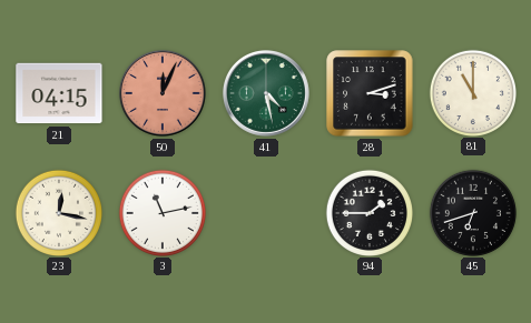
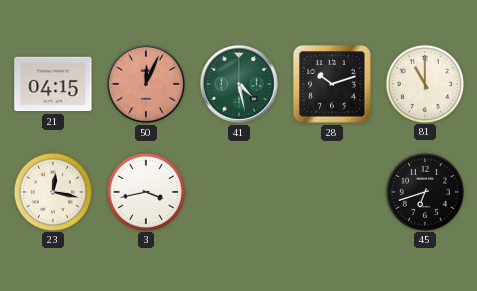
28: 3:12 -> 10:12 (332, 84)
3: 11:13 -> 3:43 (145, 191)
94: 1:45 -> none (368, 212)
